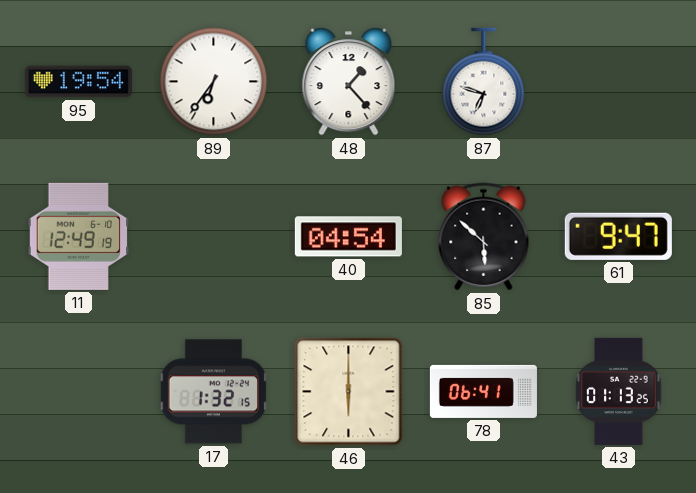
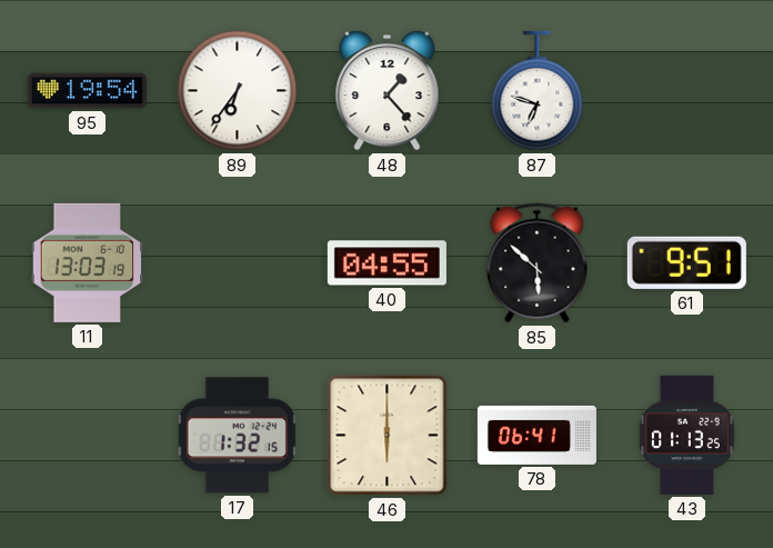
11: 12:49 -> 13:03 (88, 262)
40: 04:54 -> 04:55 (386, 263)
61: 9:47 -> 9:51 (686, 262)
